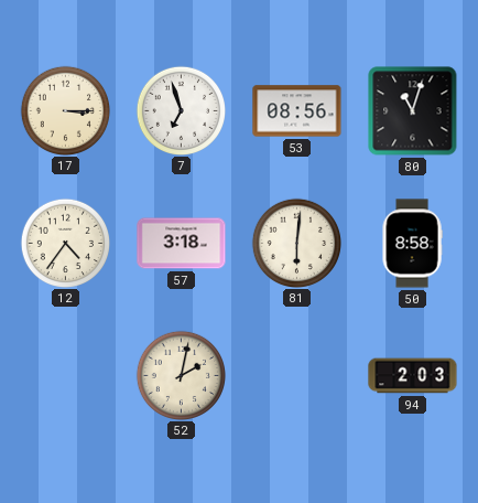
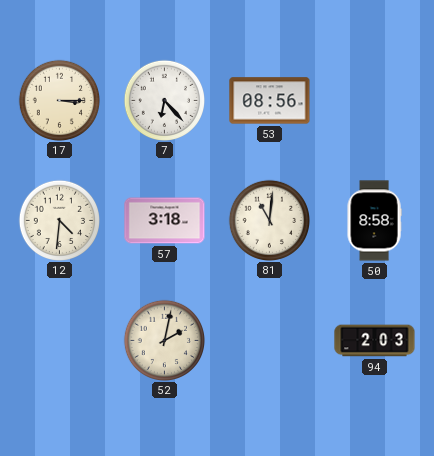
7: 6:57 -> 6:23 (164, 100)
80: 11:03 -> none (413, 111)
12: 4:36 -> 4:31 (59, 220)
81: 6:01 -> 11:01 (269, 220)
